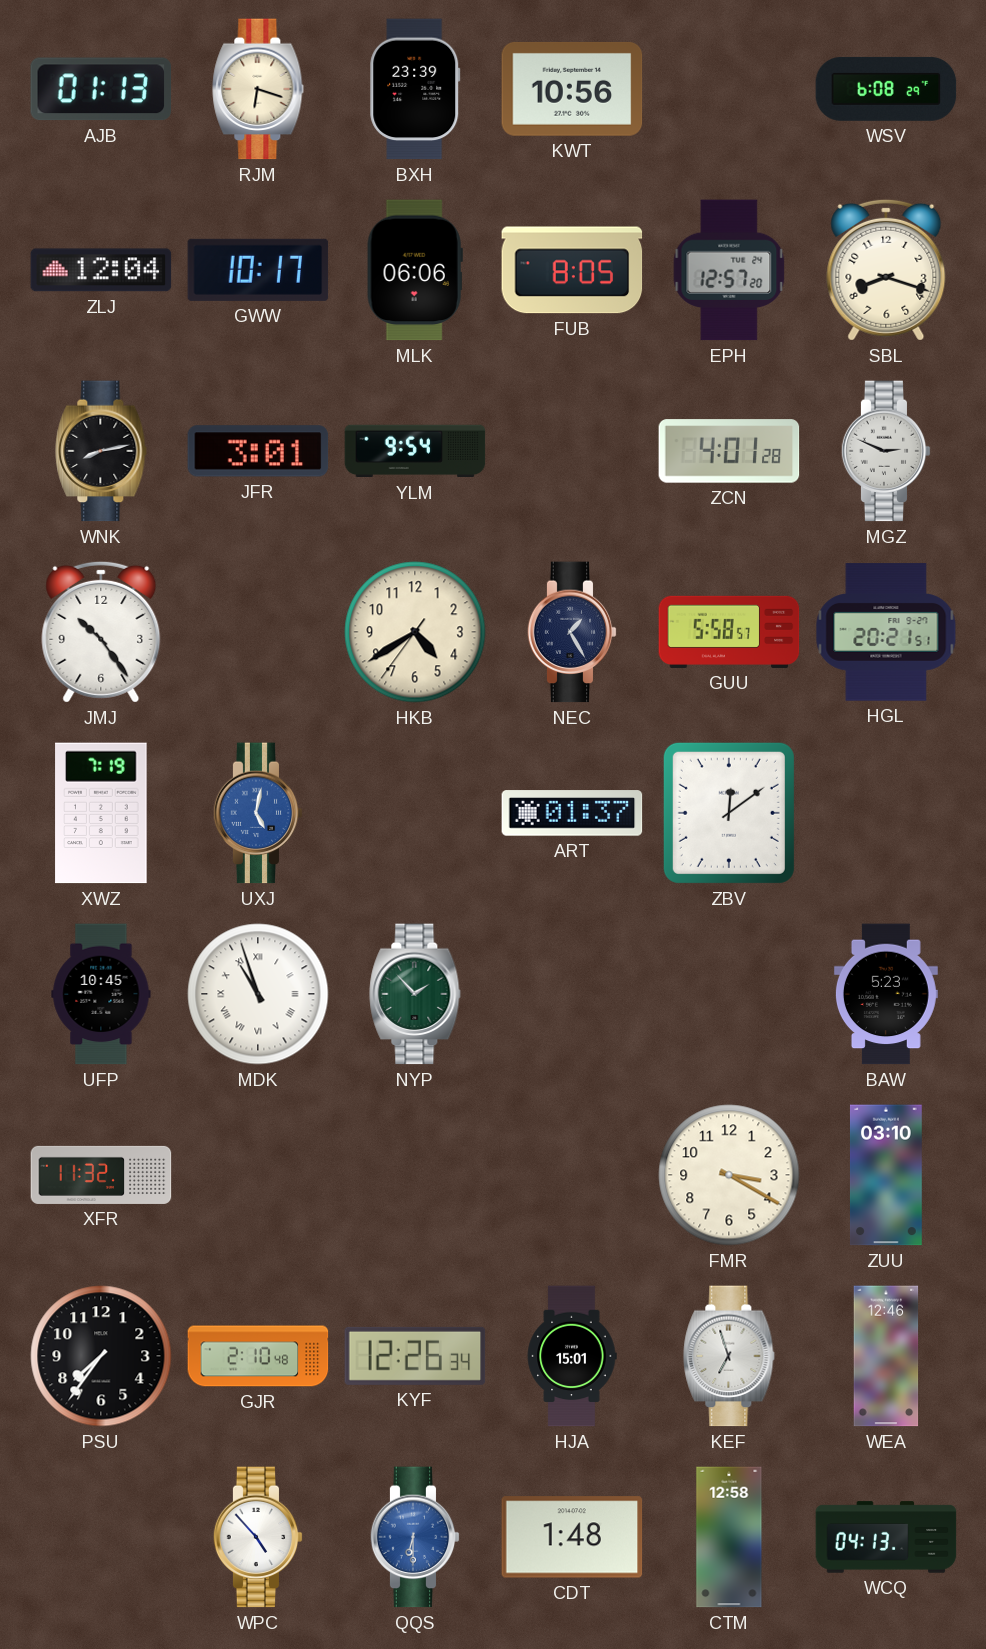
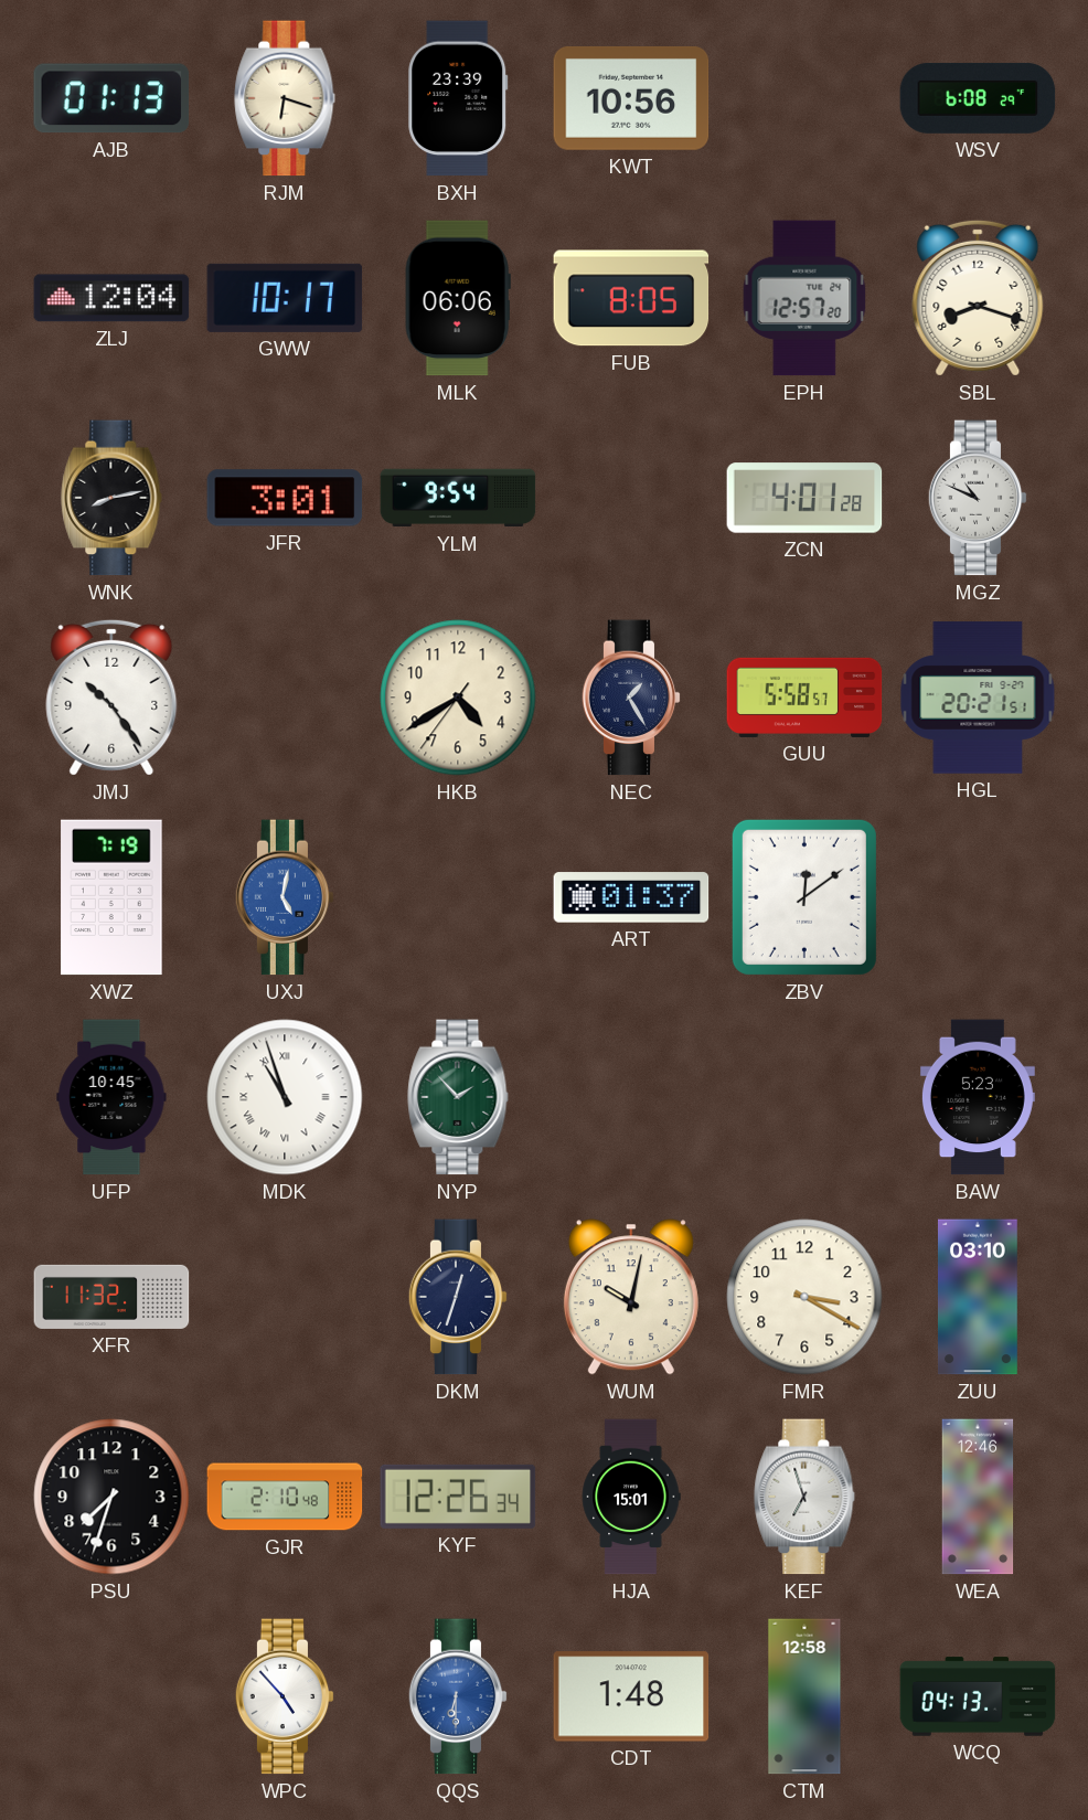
MGZ: 2:49 -> 10:49 (978, 498)
DKM: none -> 12:33 (458, 1297)
WUM: none -> 10:02 (631, 1297)
PSU: 7:36 -> 7:33 (111, 1497)
